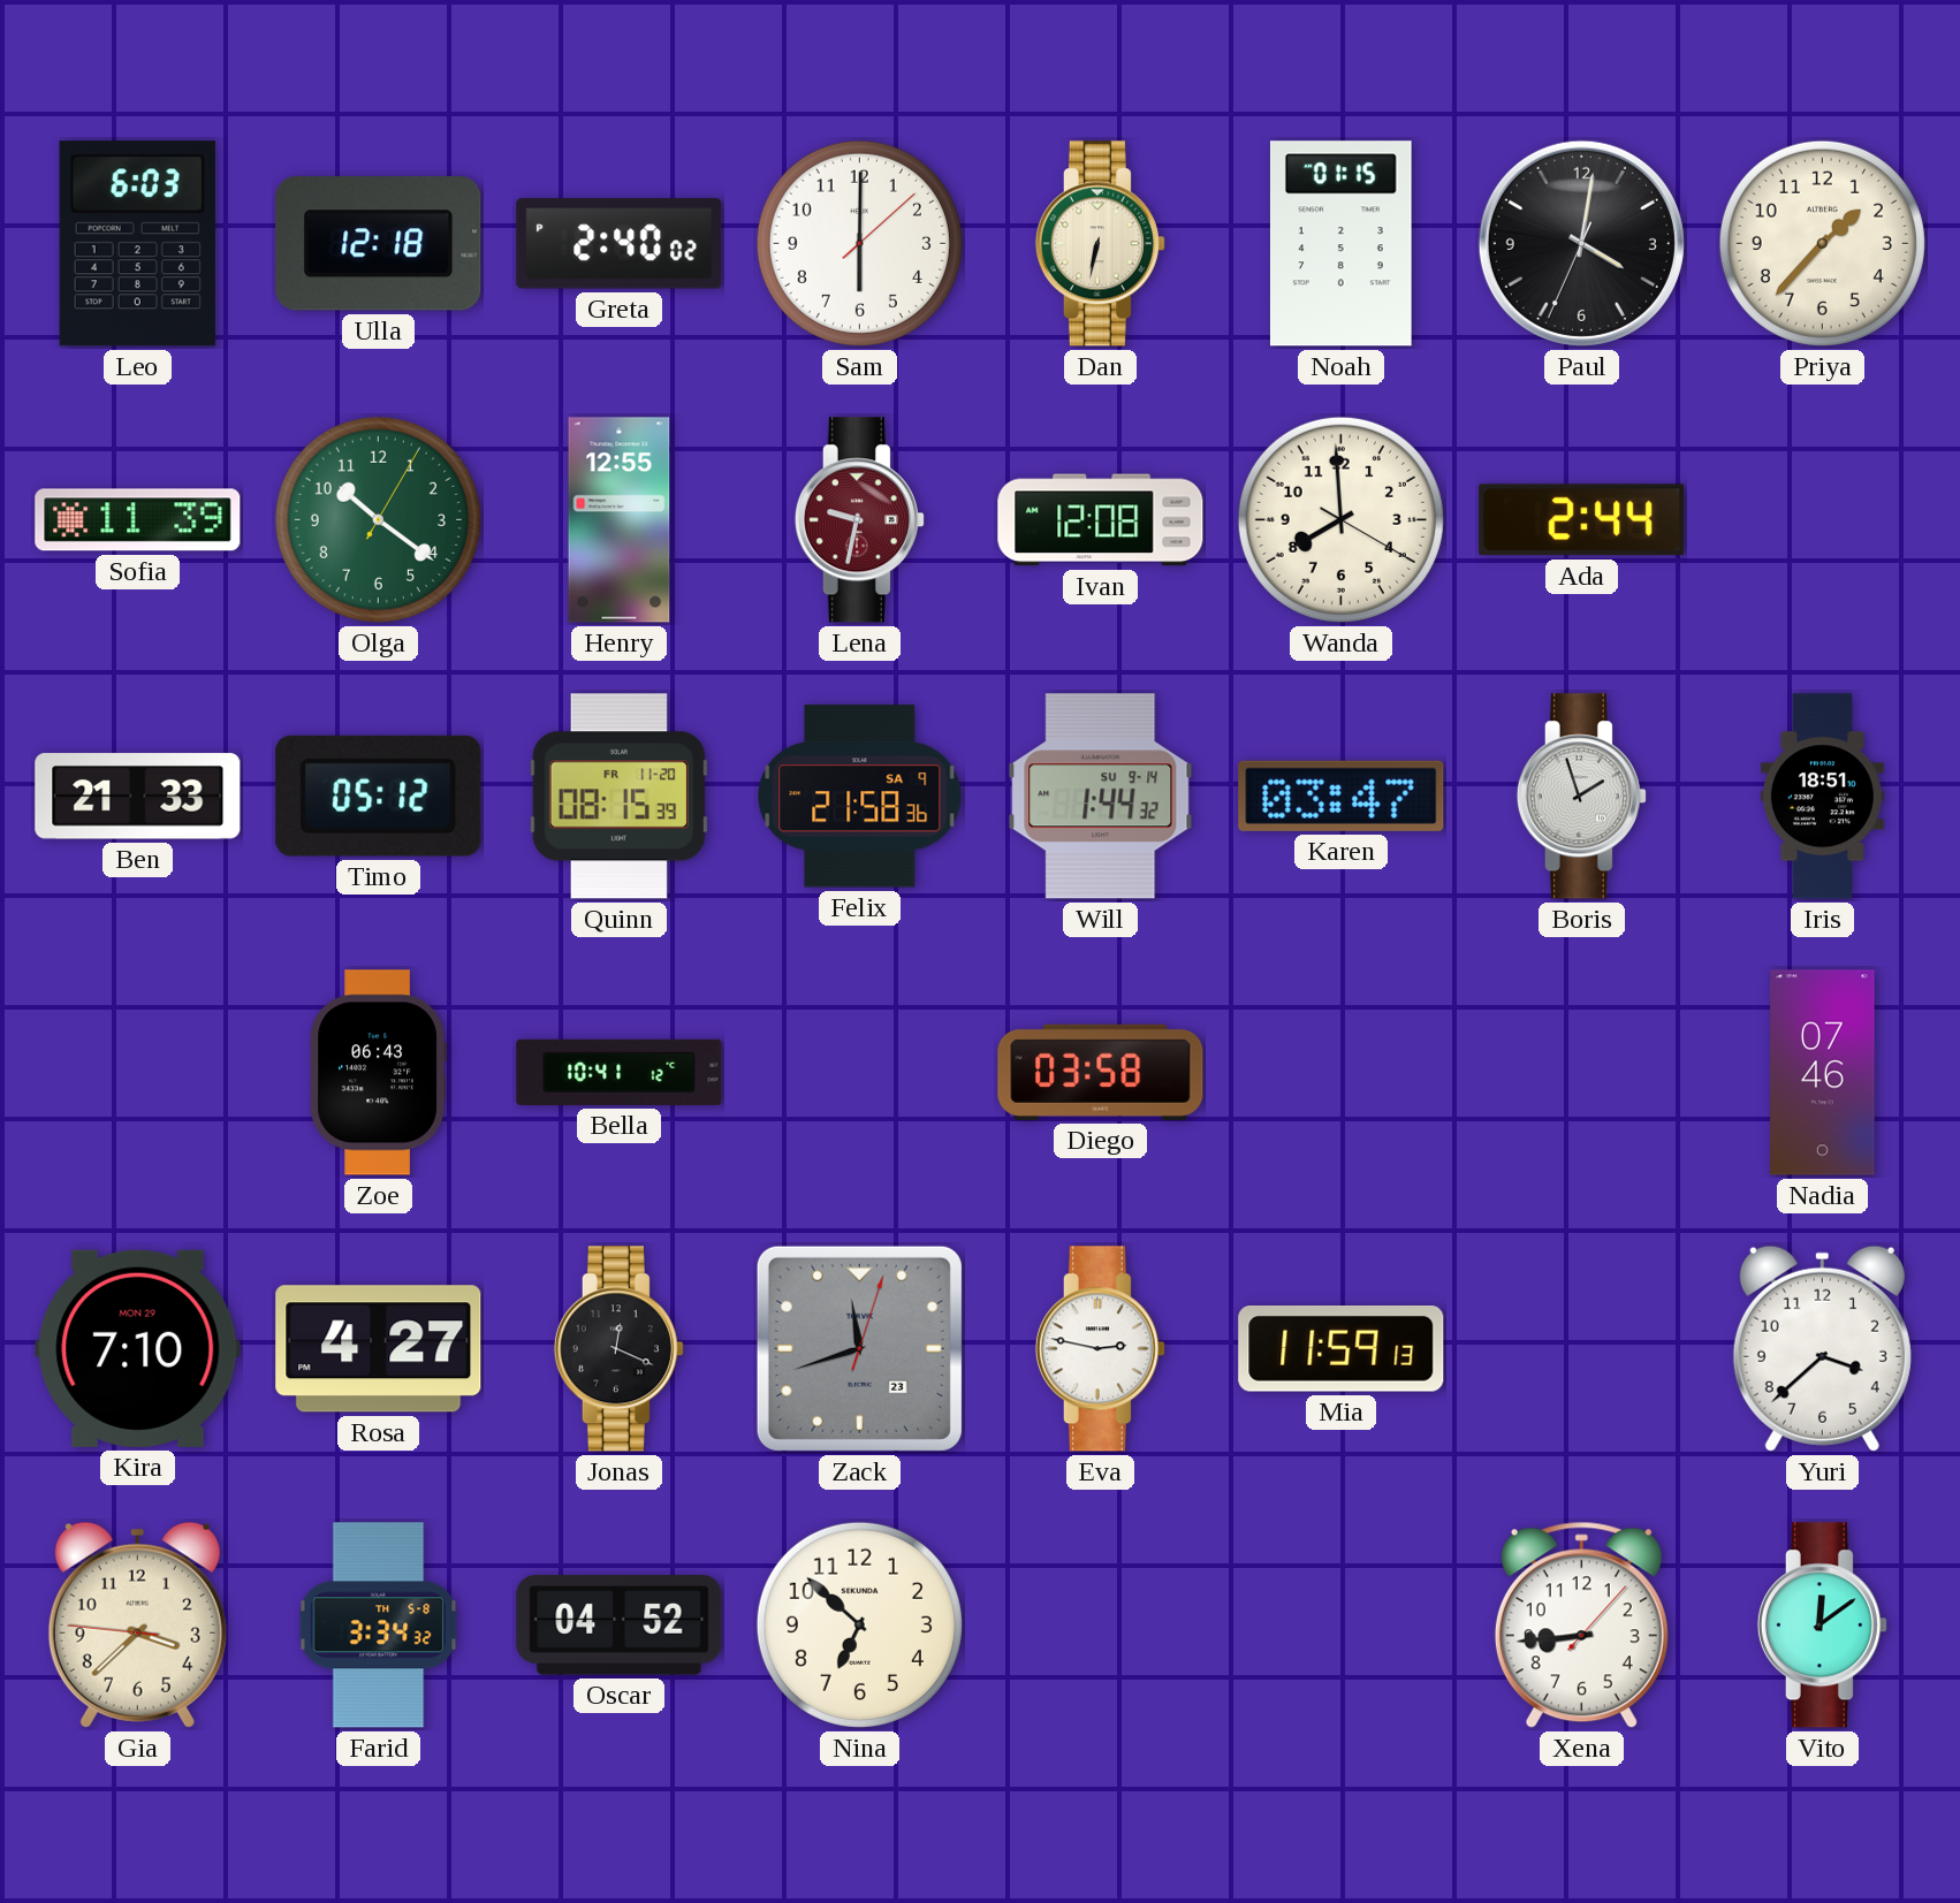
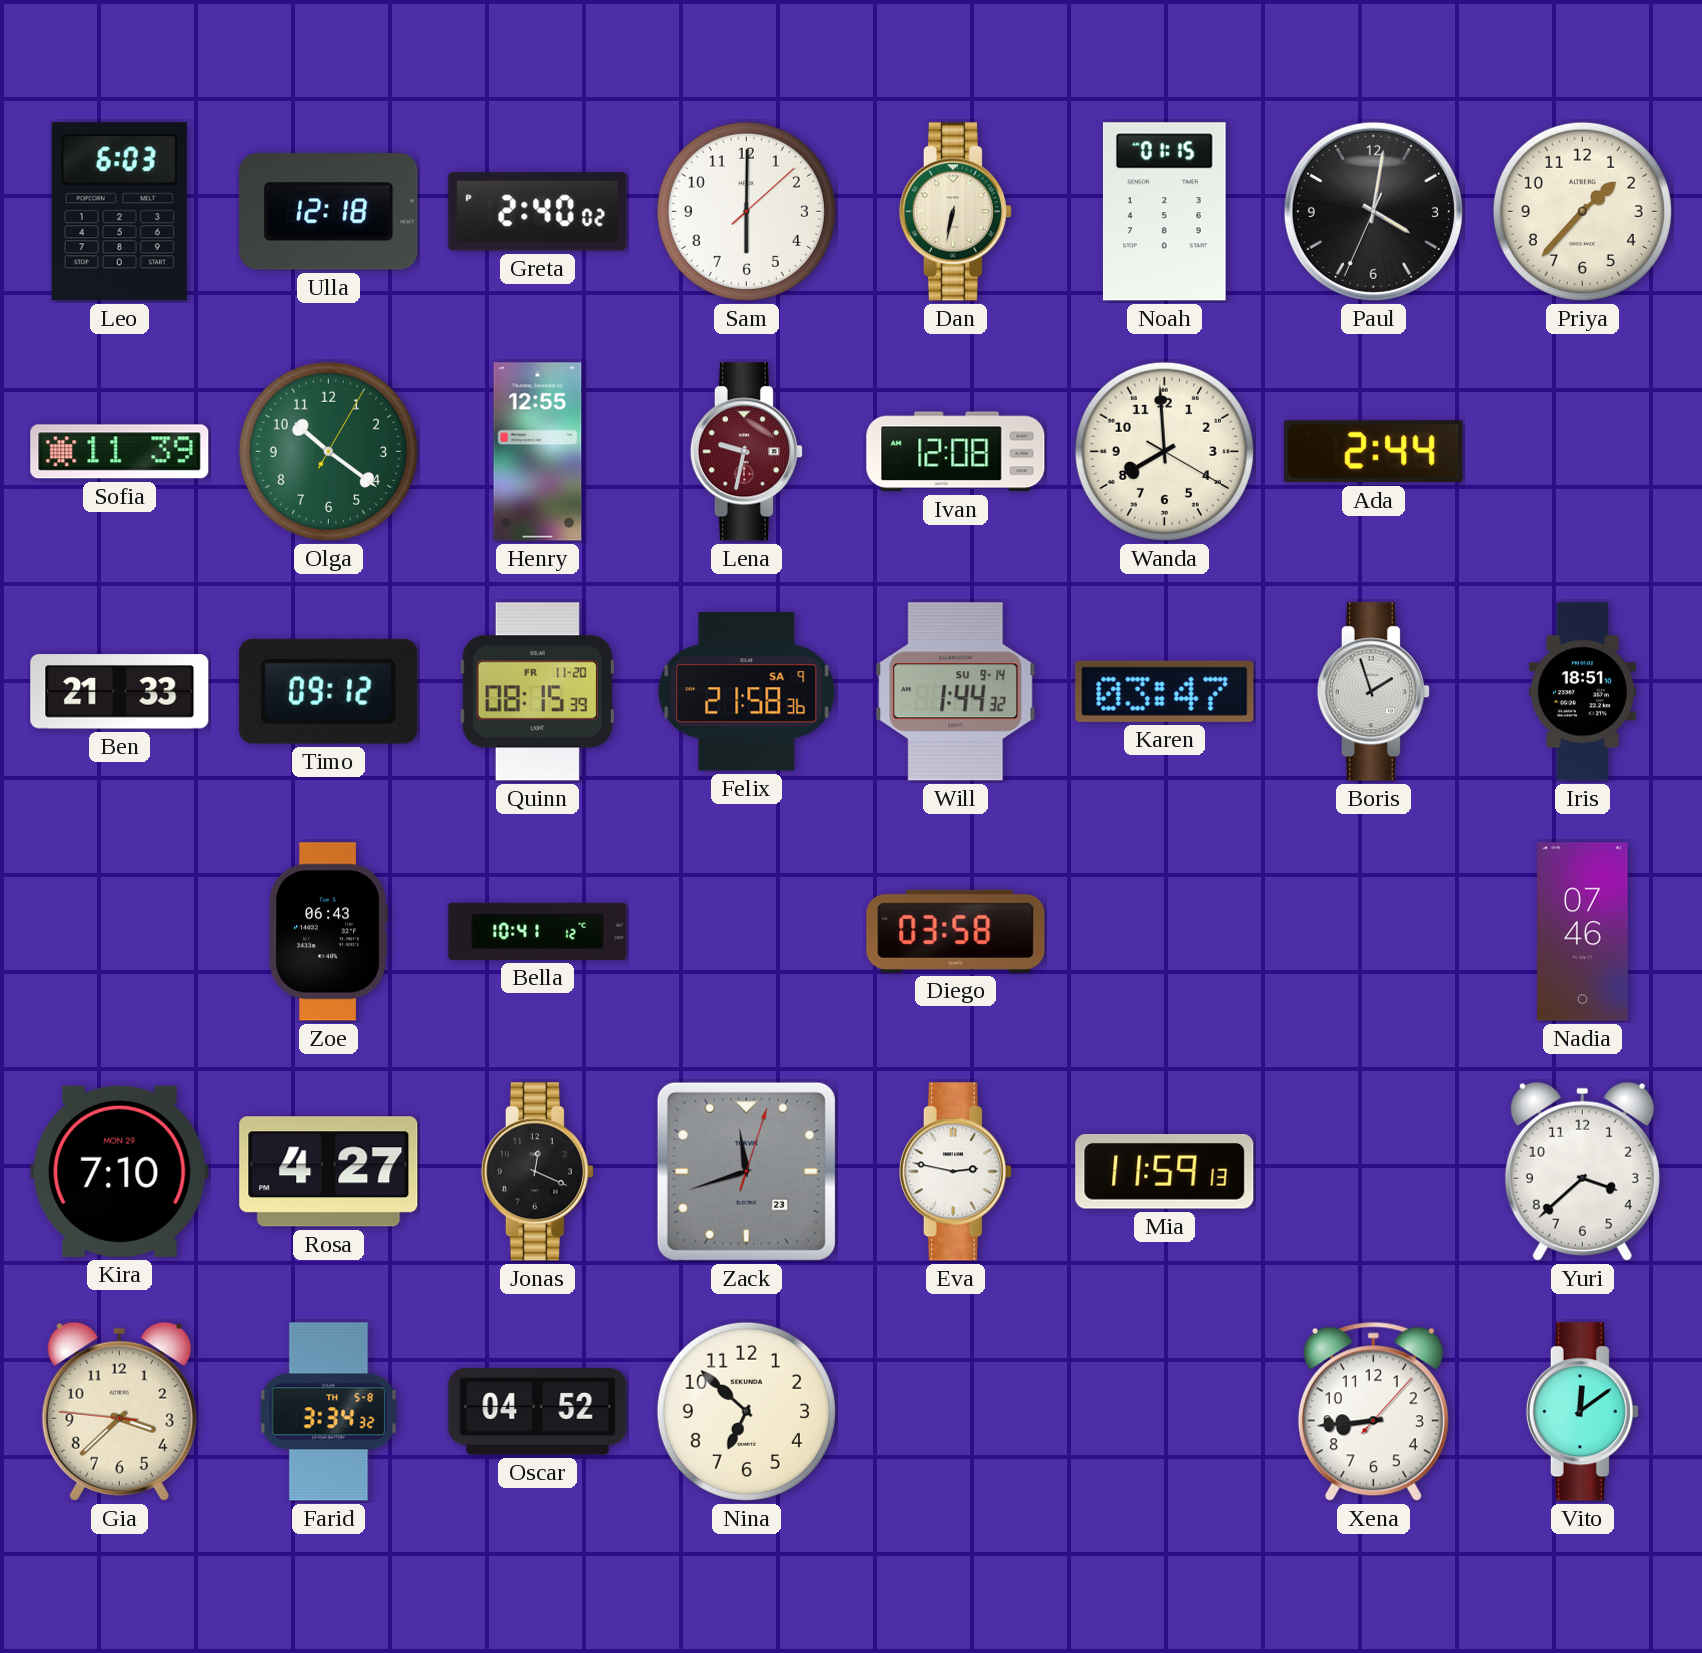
Timo: 05:12 -> 09:12 (329, 691)
